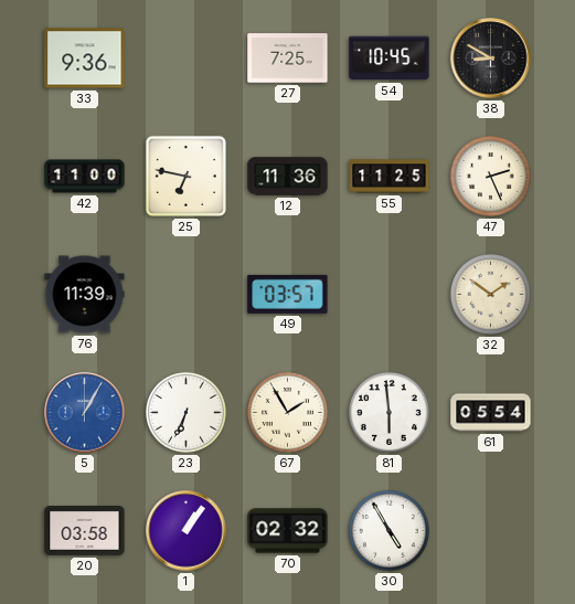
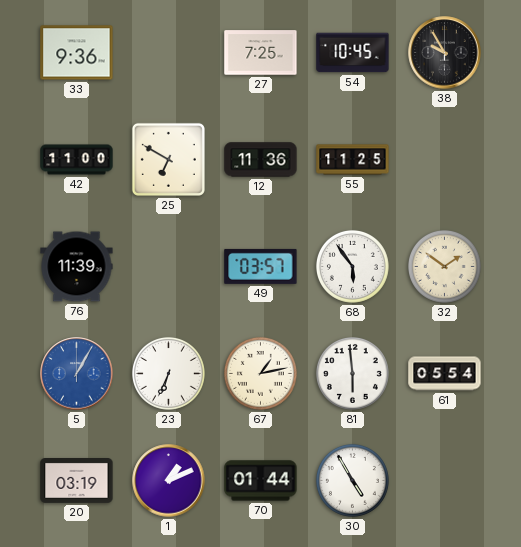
38: 8:50 -> 9:55 (445, 53)
25: 6:47 -> 6:50 (168, 159)
47: 2:26 -> none (490, 176)
68: none -> 5:54 (352, 266)
67: 1:55 -> 1:13 (260, 373)
20: 03:58 -> 03:19 (77, 481)
1: 1:06 -> 1:11 (169, 481)
70: 02:32 -> 01:44 (261, 481)
